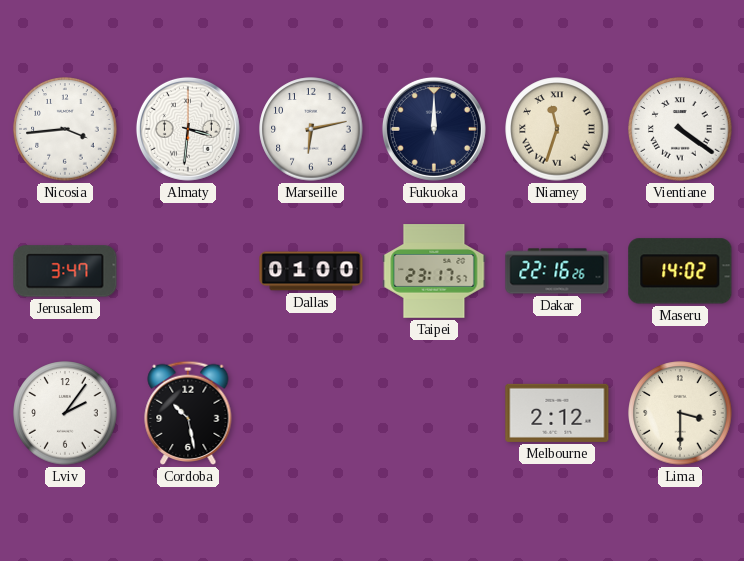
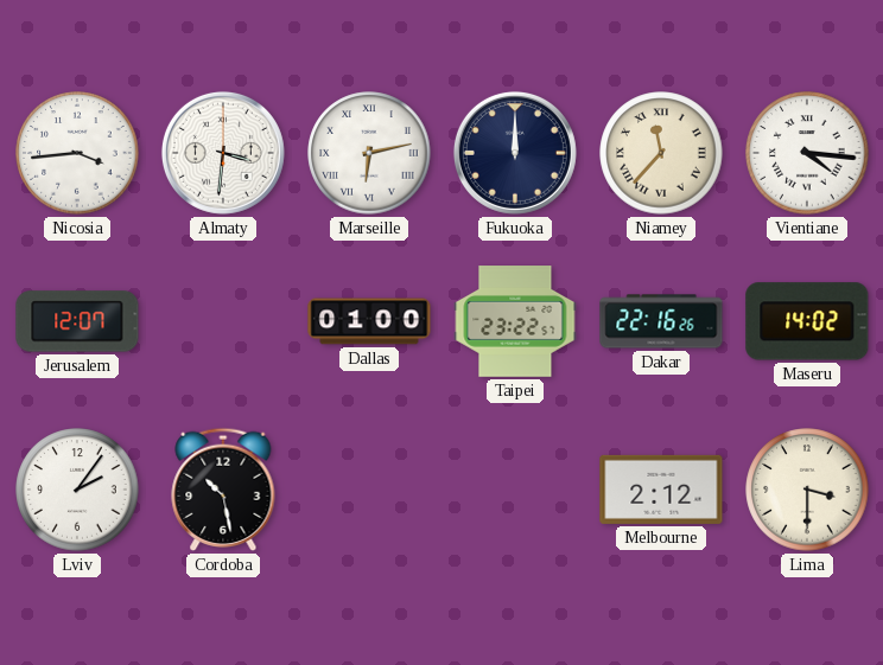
Marseille numerals: Arabic -> Roman (369, 153)
Niamey: 11:33 -> 11:37 (661, 153)
Vientiane: 4:21 -> 4:16 (807, 153)
Jerusalem: 3:47 -> 12:07 (77, 321)
Taipei: 23:17 -> 23:22 (515, 321)
